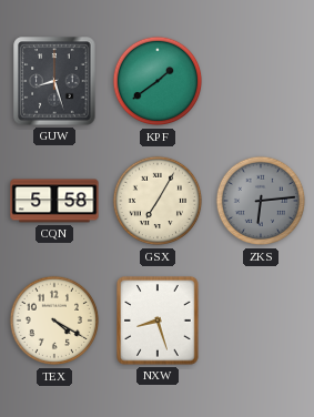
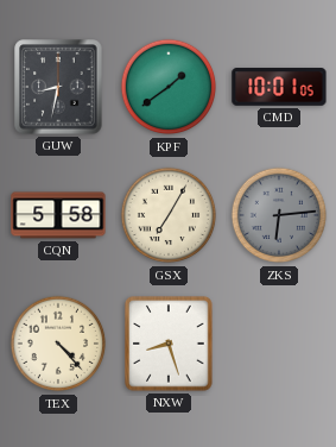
GUW: 8:27 -> 8:32 (58, 87)
CMD: none -> 10:01 (279, 87)
TEX: 4:20 -> 4:23 (58, 344)
